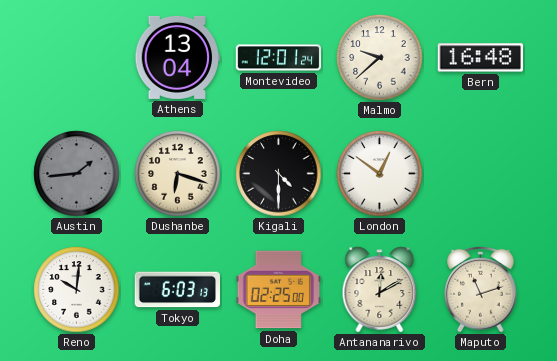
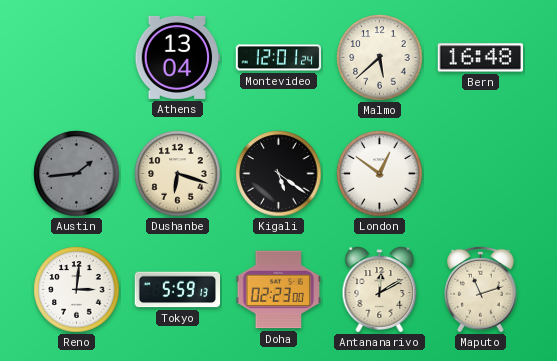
Malmo: 9:38 -> 5:38 (380, 58)
Kigali: 4:30 -> 5:21 (279, 174)
Reno: 10:01 -> 3:01 (77, 290)
Tokyo: 6:03 -> 5:59 (177, 290)
Doha: 02:25 -> 02:23 (278, 290)
